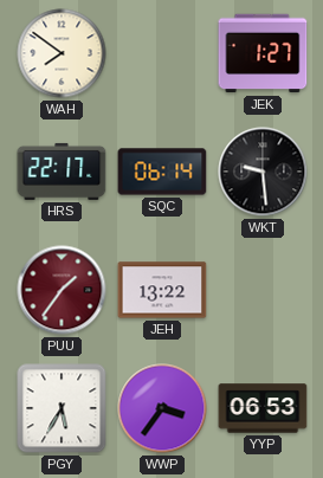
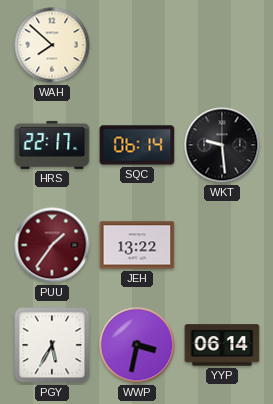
WAH: 7:51 -> 7:52 (52, 45)
JEK: 1:27 -> none (263, 53)
WWP: 3:36 -> 3:32 (137, 345)
YYP: 06:53 -> 06:14 (222, 345)
